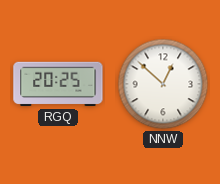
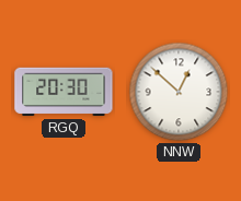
RGQ: 20:25 -> 20:30 (64, 92)
